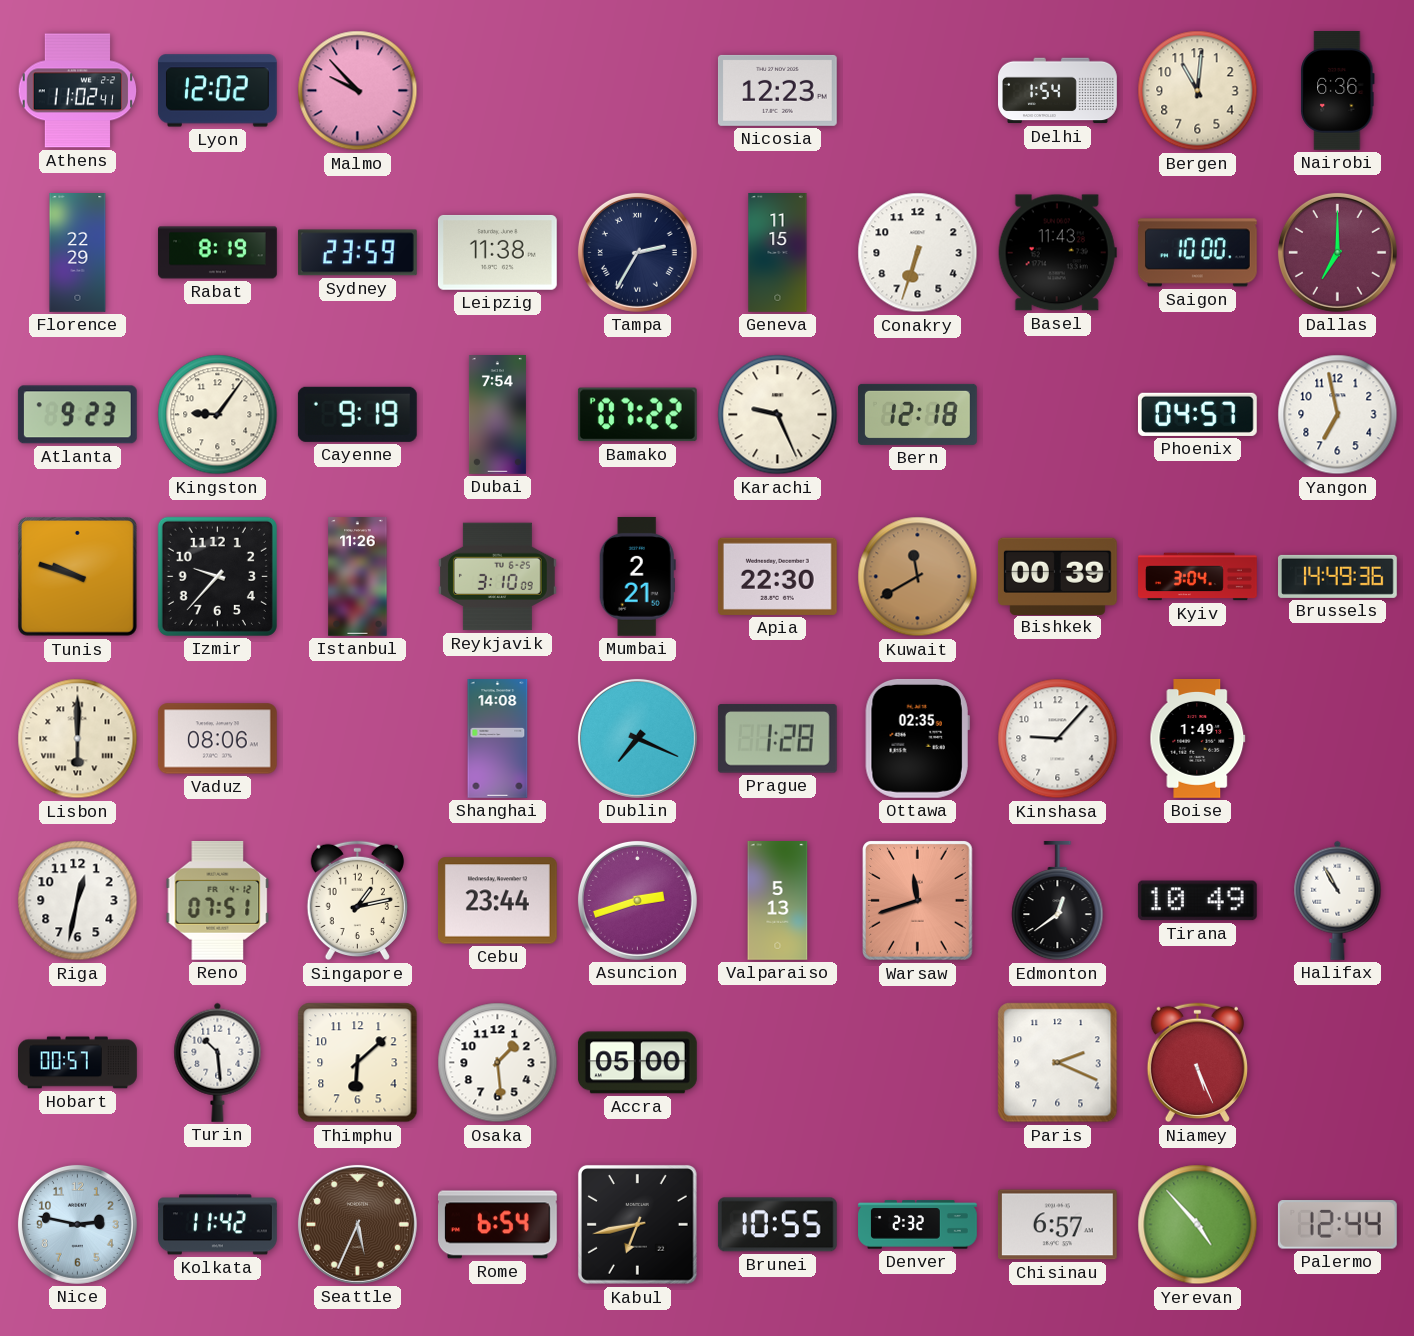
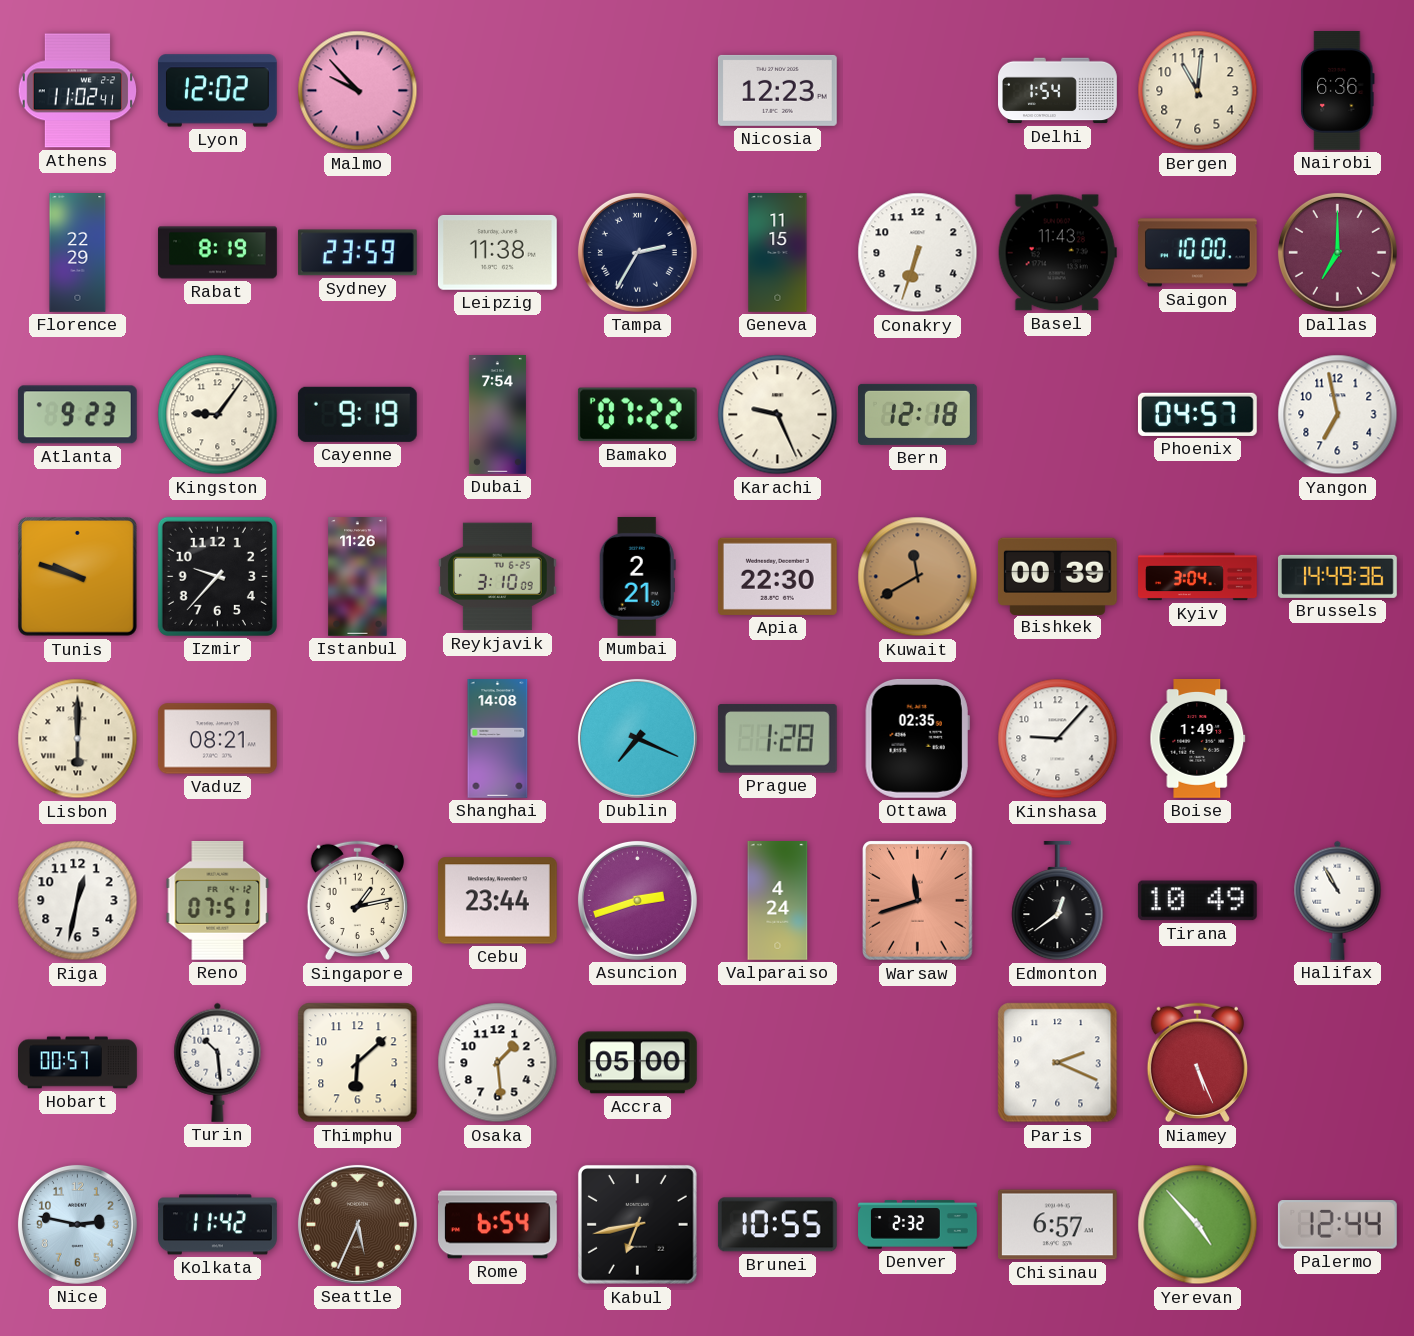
Vaduz: 08:06 -> 08:21 (217, 739)
Valparaiso: 5:13 -> 4:24 (778, 901)
